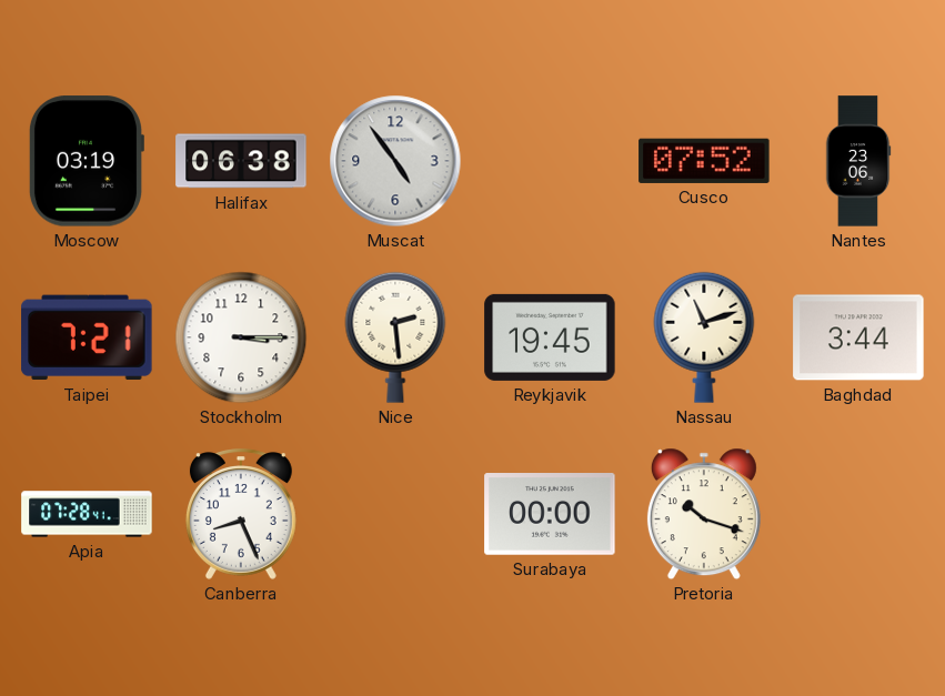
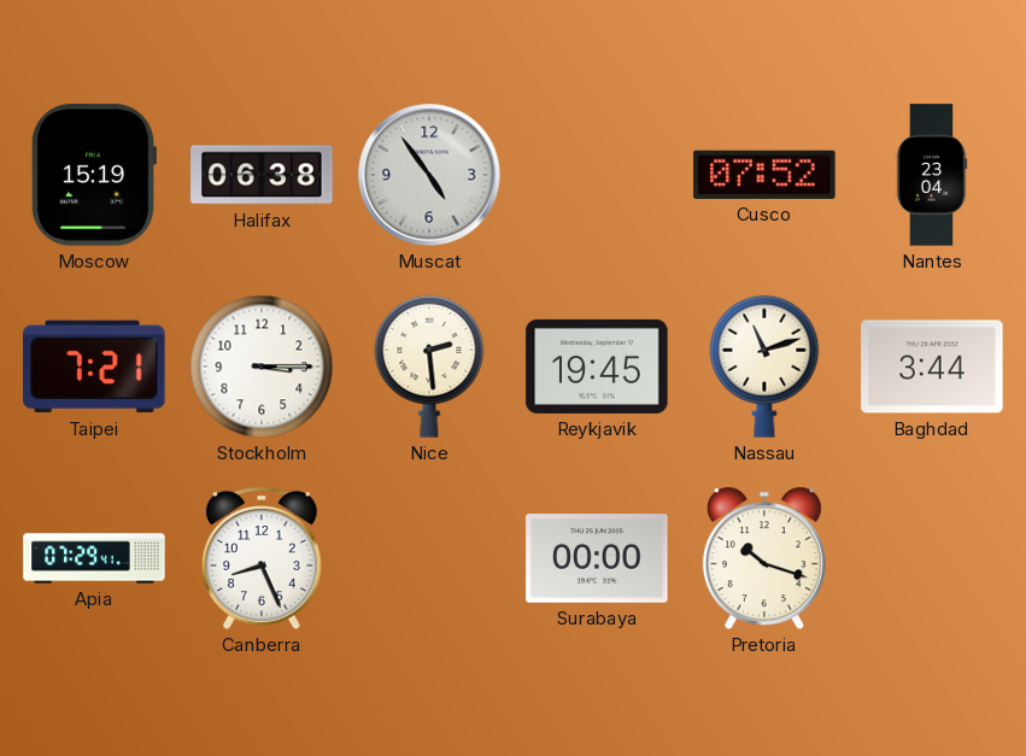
Moscow: 03:19 -> 15:19 (93, 175)
Nantes: 23:06 -> 23:04 (932, 175)
Apia: 07:28 -> 07:29 (94, 558)
